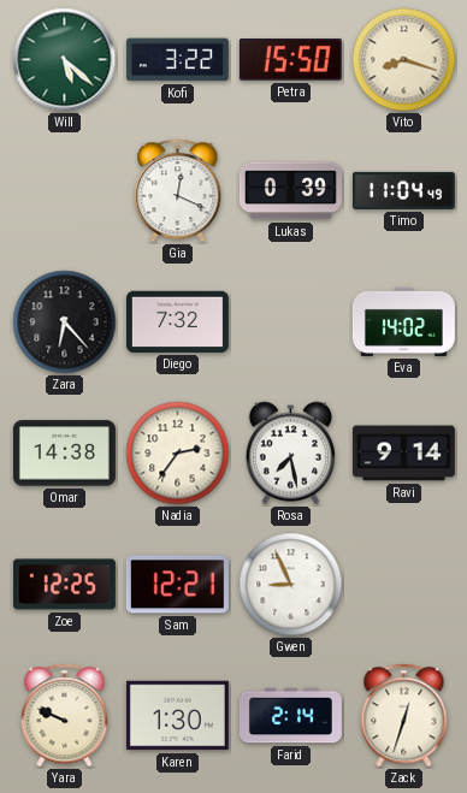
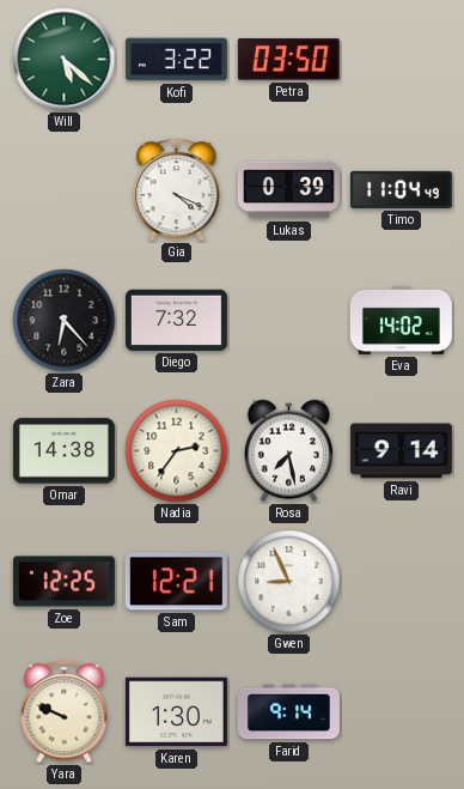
Petra: 15:50 -> 03:50 (288, 60)
Vito: 8:18 -> none (404, 60)
Gia: 12:19 -> 4:19 (177, 190)
Farid: 2:14 -> 9:14 (288, 712)
Zack: 12:33 -> none (404, 716)
